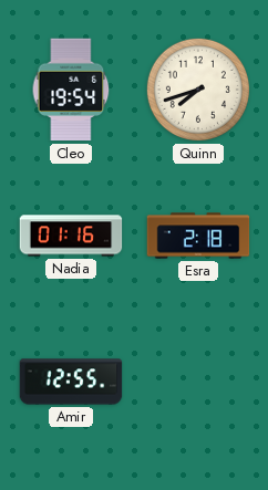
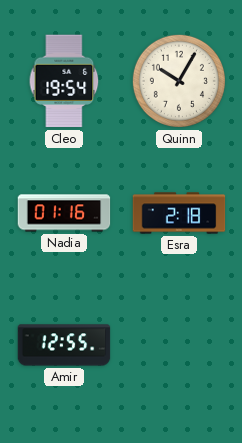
Quinn: 7:42 -> 10:05 (179, 81)
